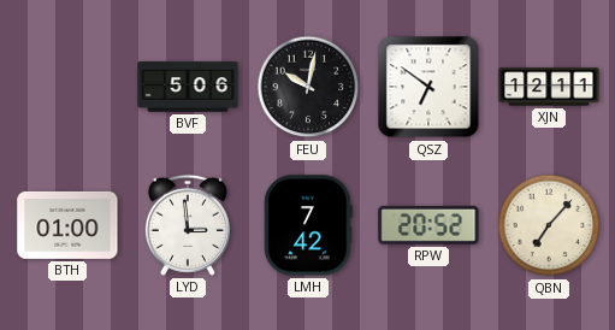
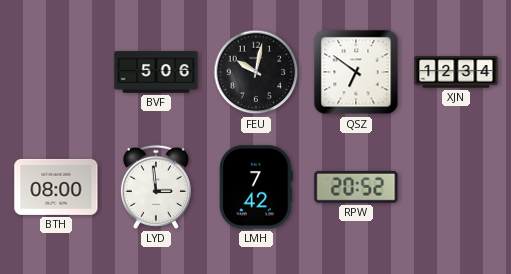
XJN: 12:11 -> 12:34 (456, 72)
BTH: 01:00 -> 08:00 (56, 187)
QBN: 7:07 -> none (549, 225)
